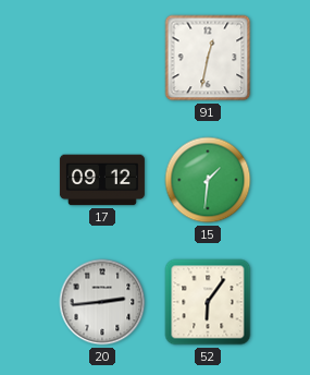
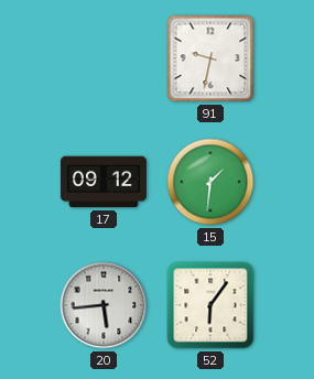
91: 12:32 -> 9:32 (210, 58)
20: 2:44 -> 5:44 (104, 305)
